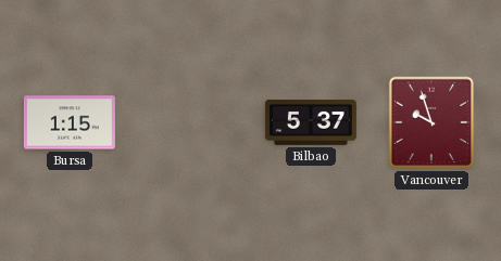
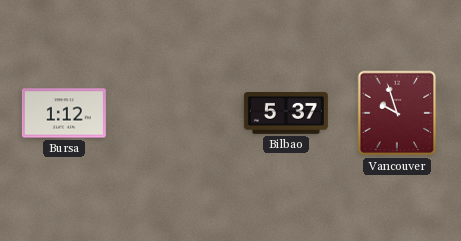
Bursa: 1:15 -> 1:12 (64, 113)
